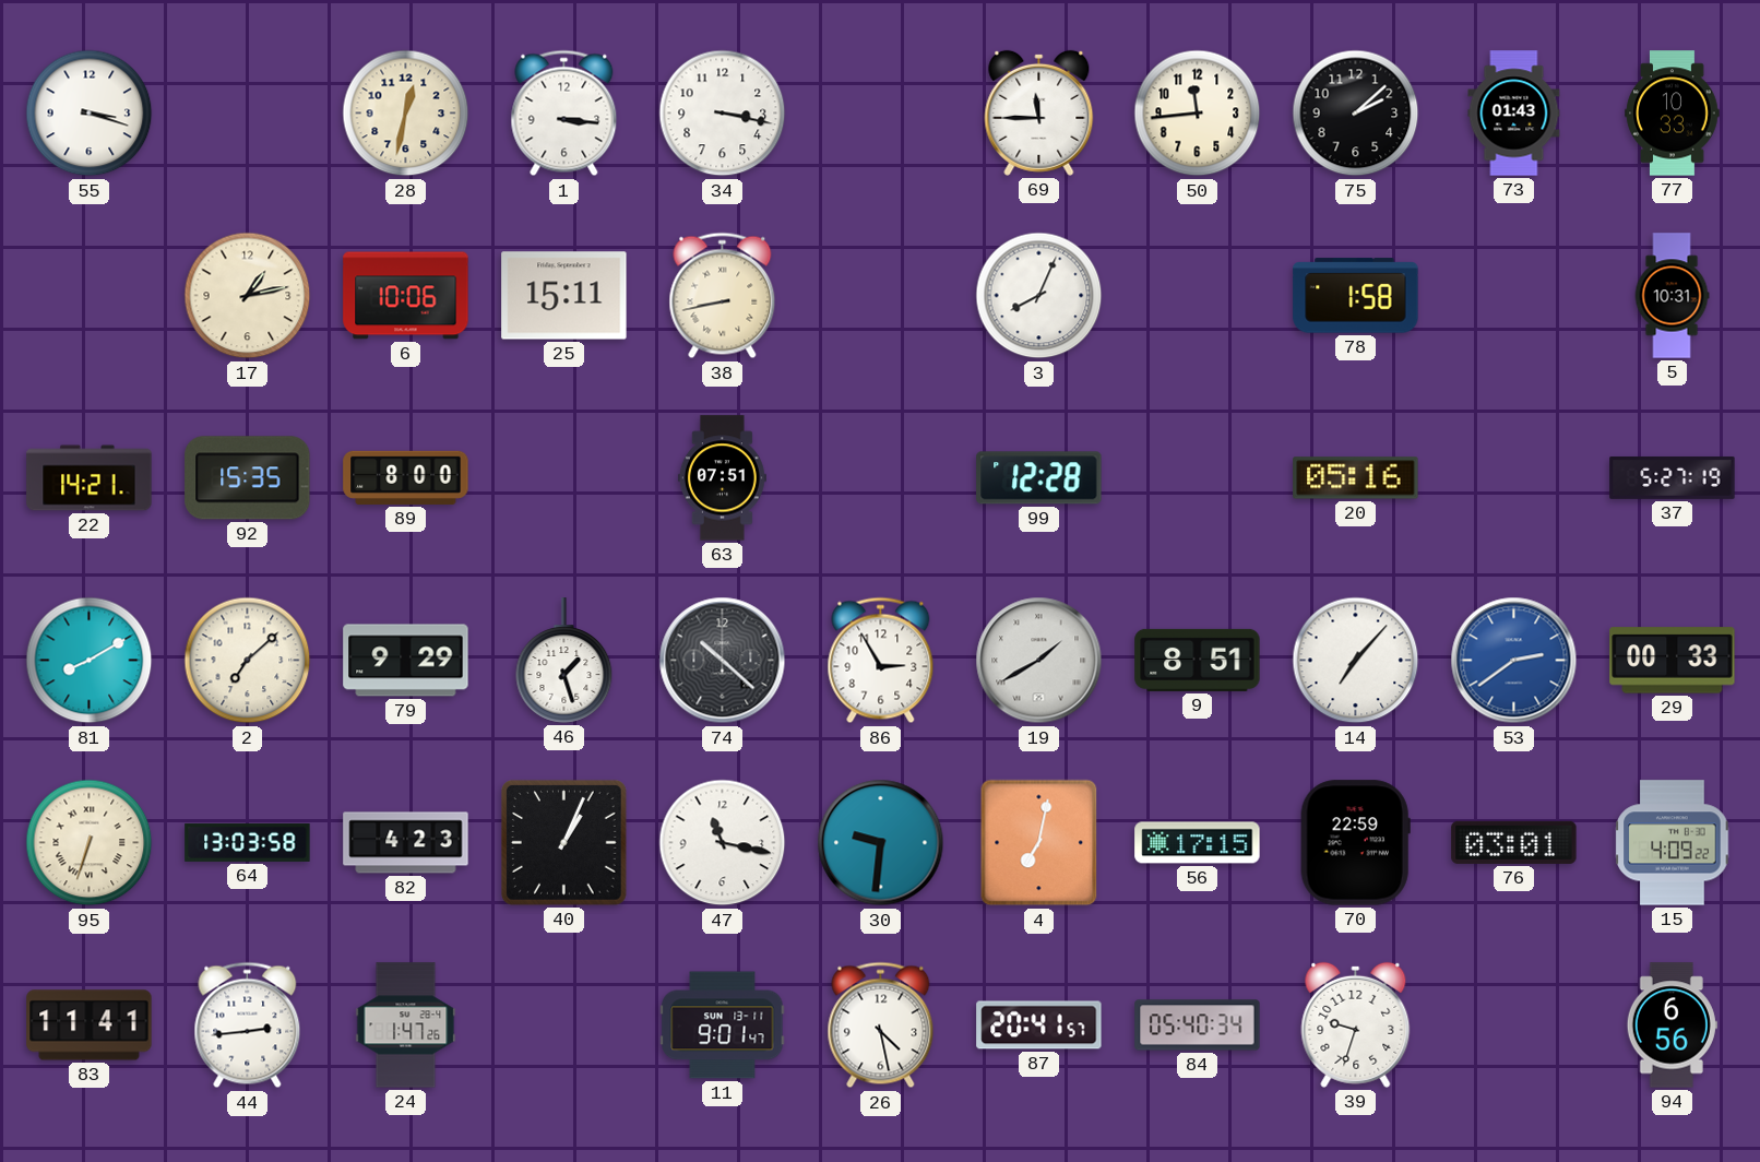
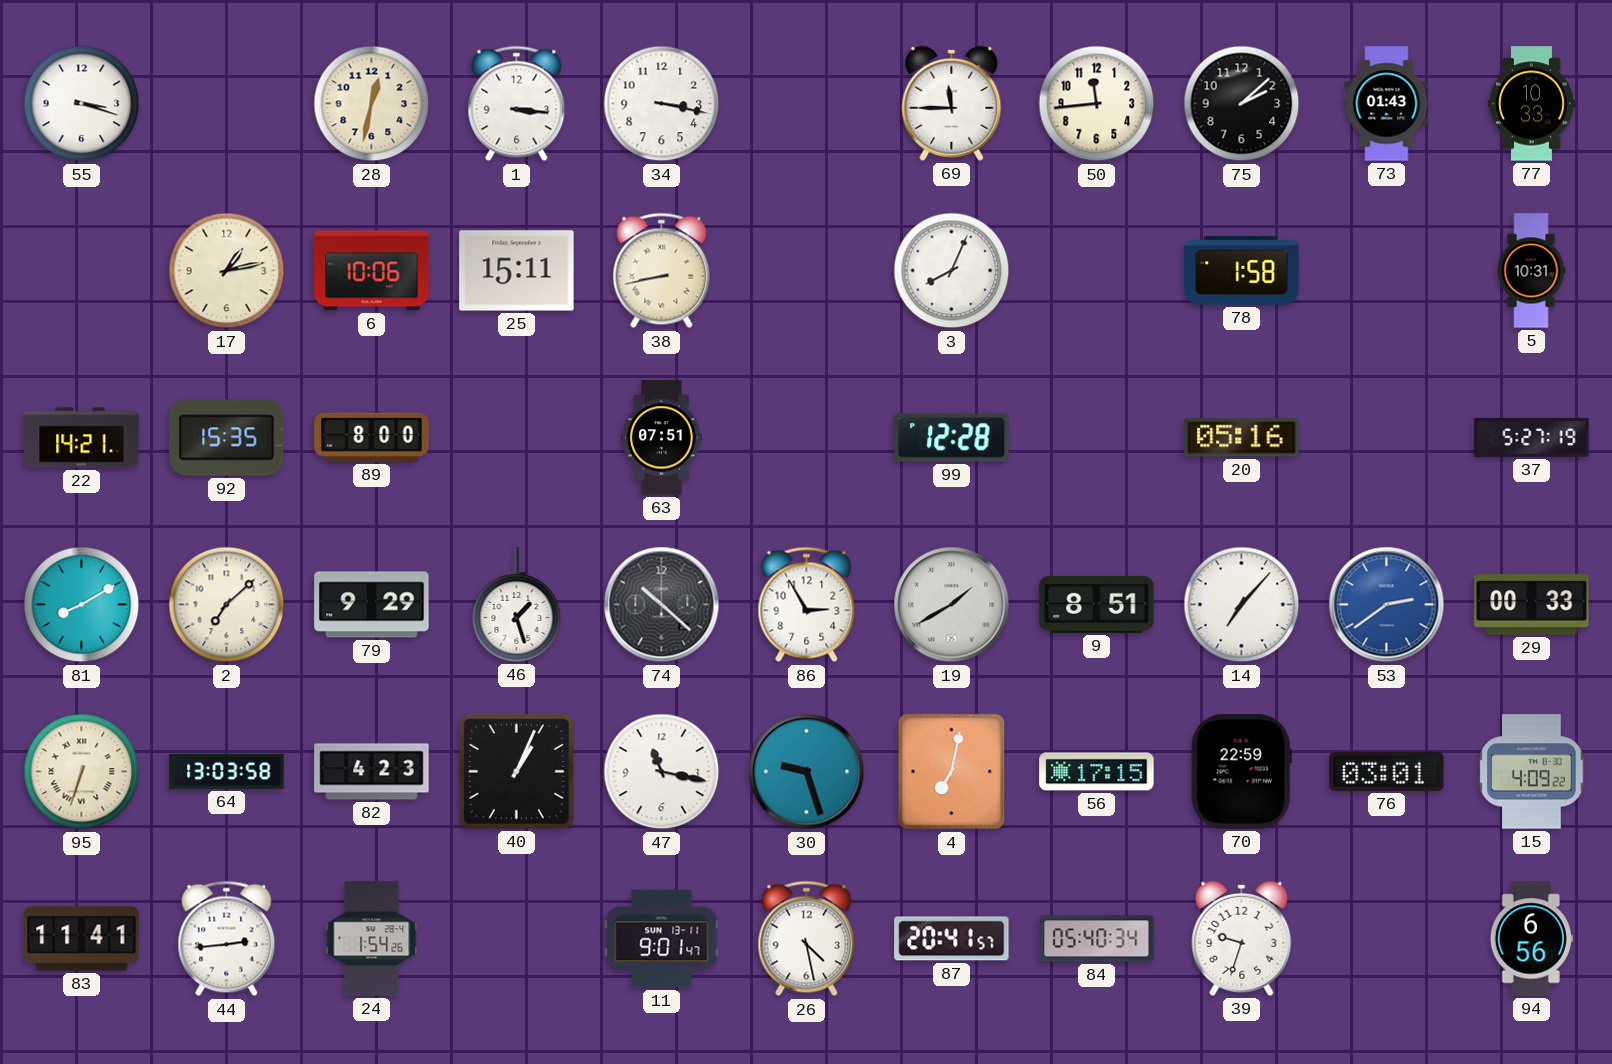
30: 9:31 -> 9:27 (807, 772)
24: 1:47 -> 1:54 (372, 939)
